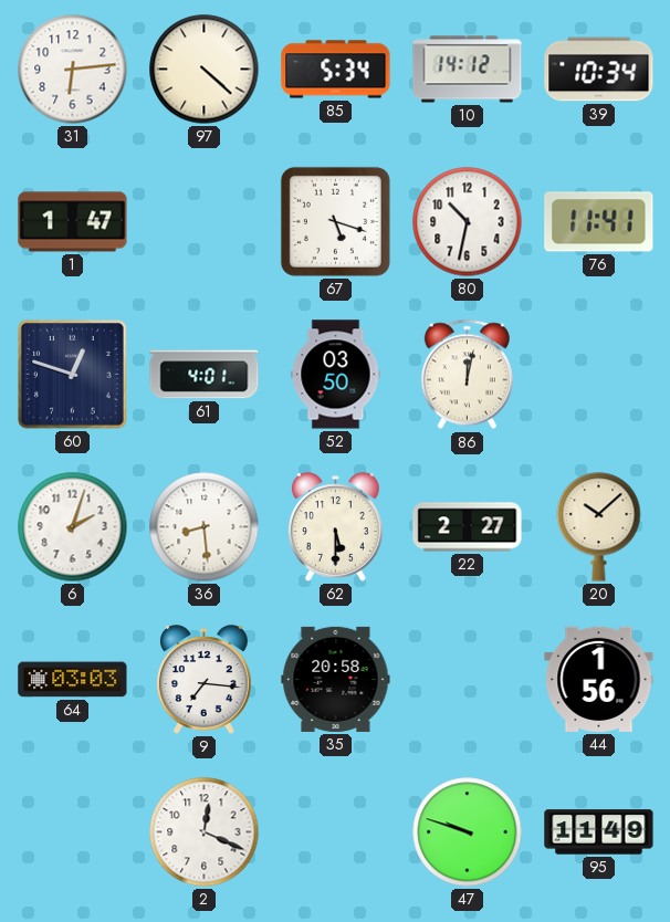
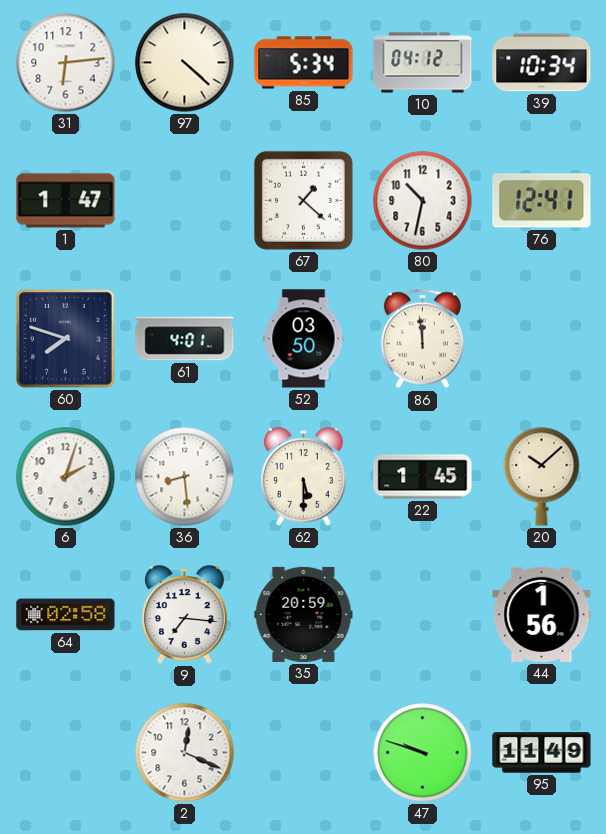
10: 14:12 -> 04:12 (423, 63)
67: 5:18 -> 1:22 (303, 200)
76: 11:41 -> 12:41 (542, 201)
60: 12:48 -> 7:48 (66, 339)
86: 12:02 -> 11:59 (422, 339)
22: 2:27 -> 1:45 (423, 477)
64: 03:03 -> 02:58 (66, 615)
35: 20:58 -> 20:59 (304, 614)
